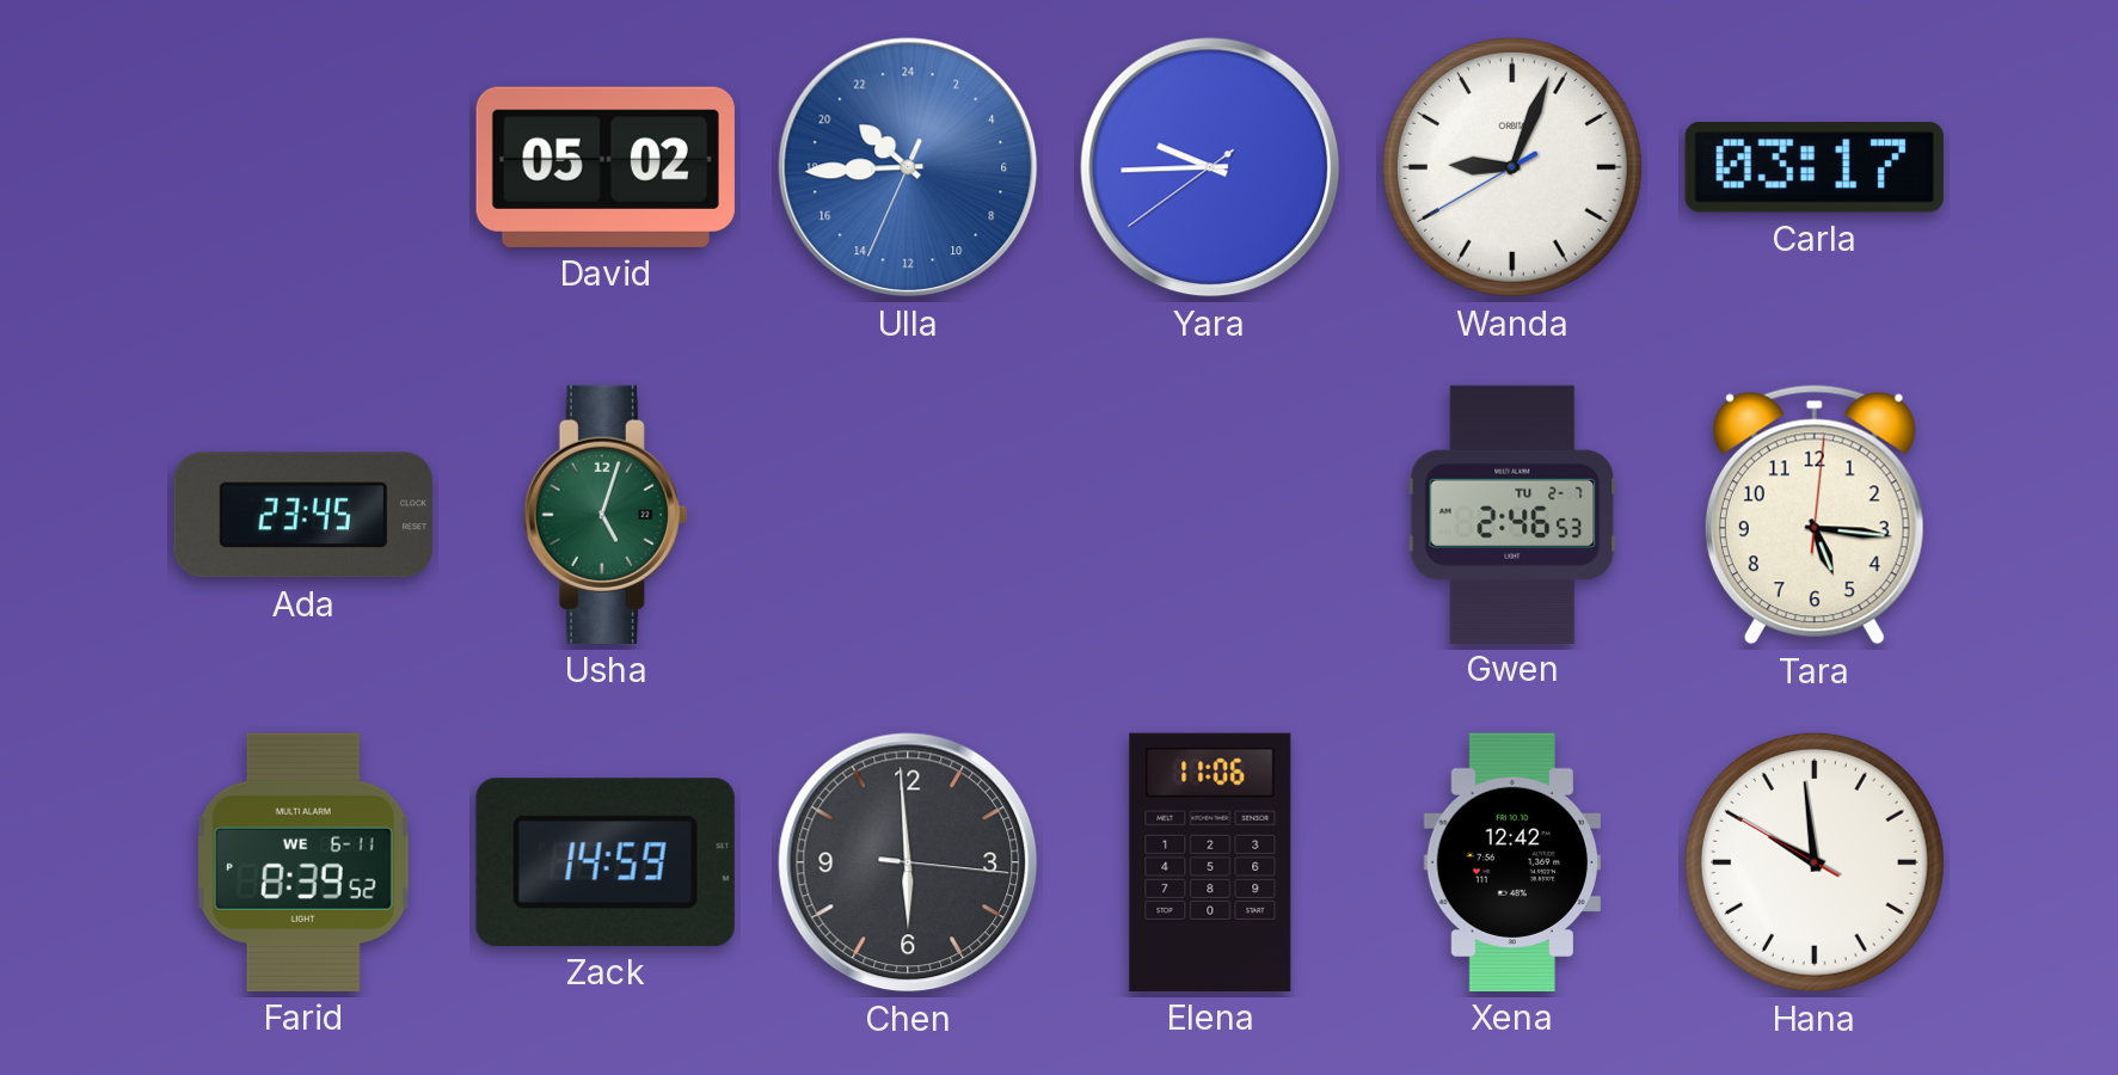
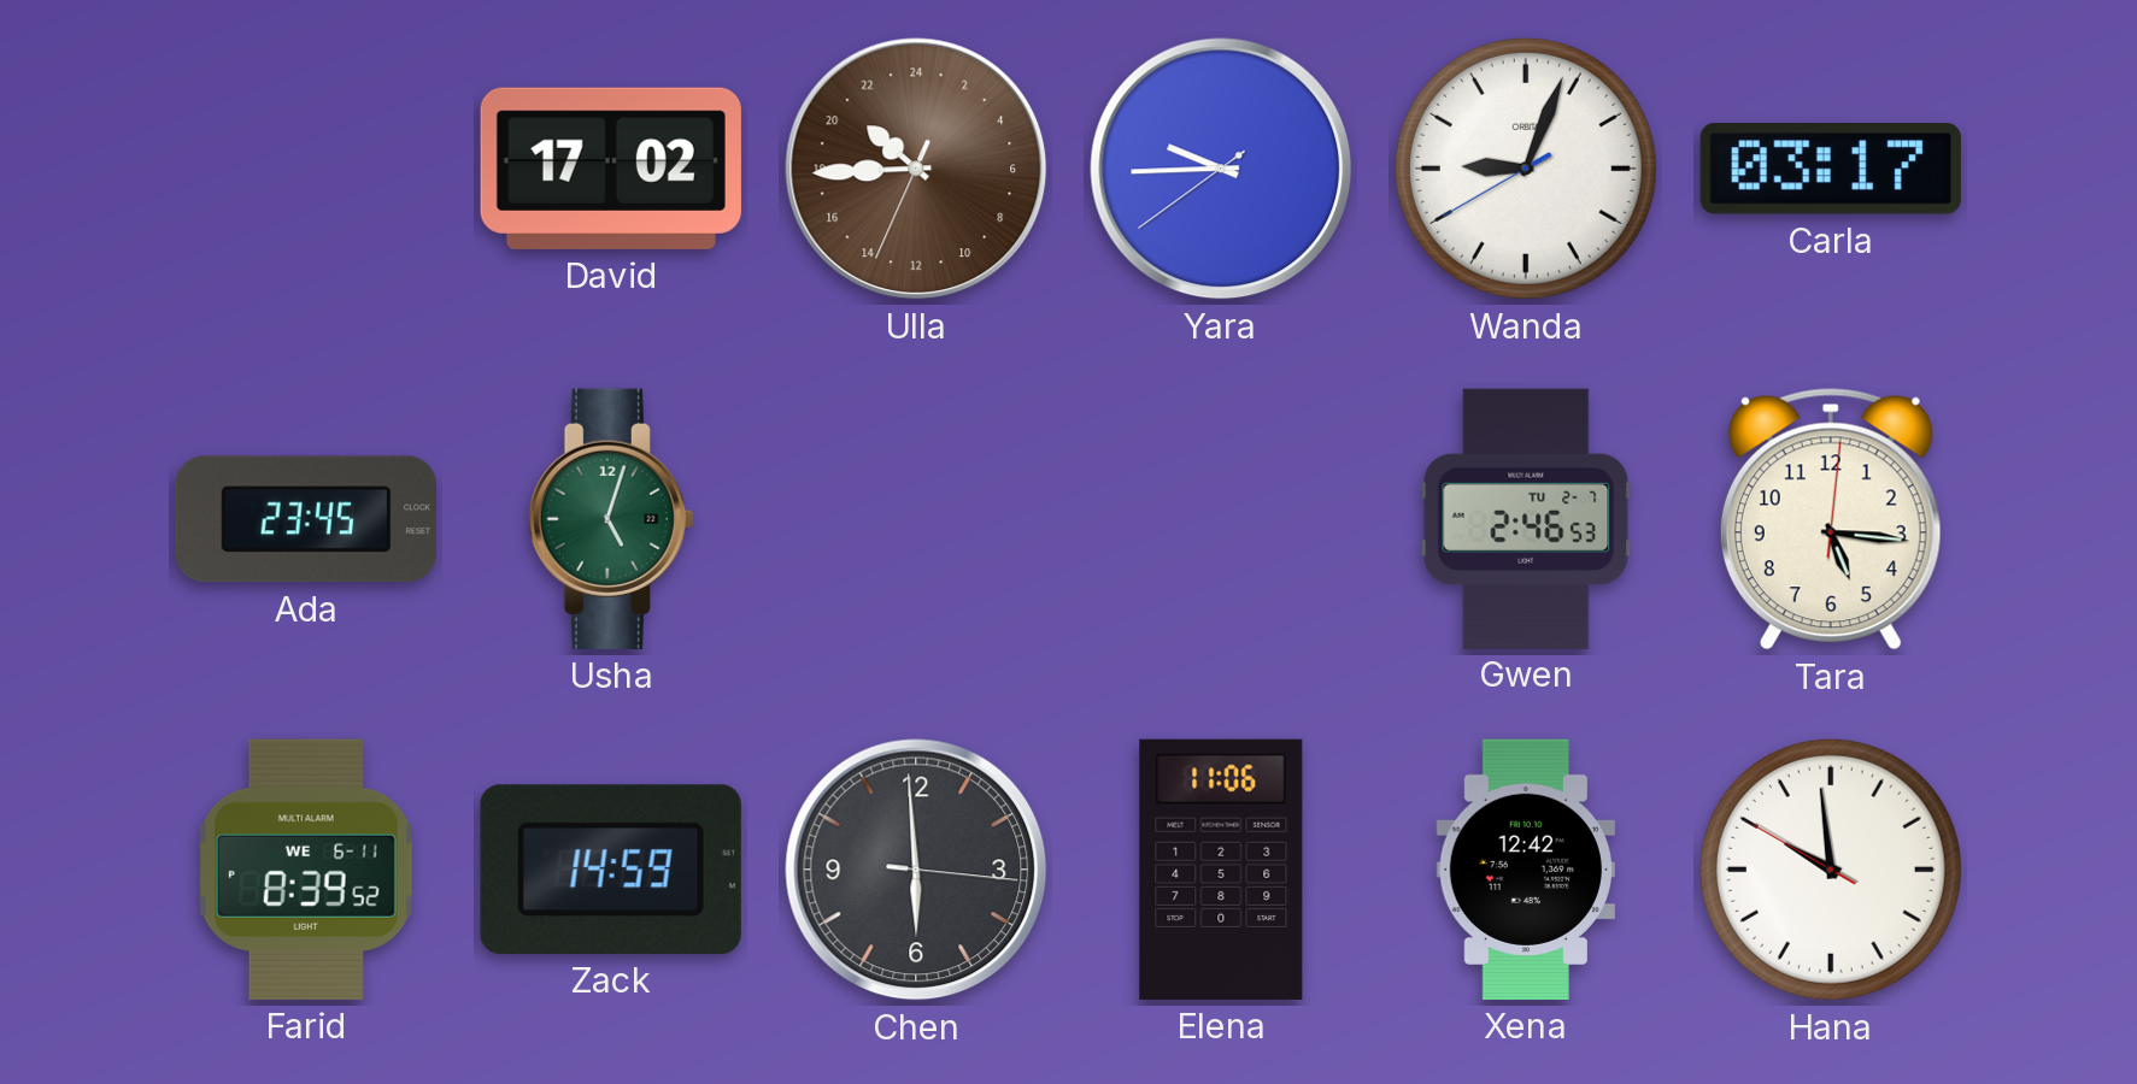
David: 05:02 -> 17:02 (611, 169)
Ulla dial: blue -> brown (916, 169)
